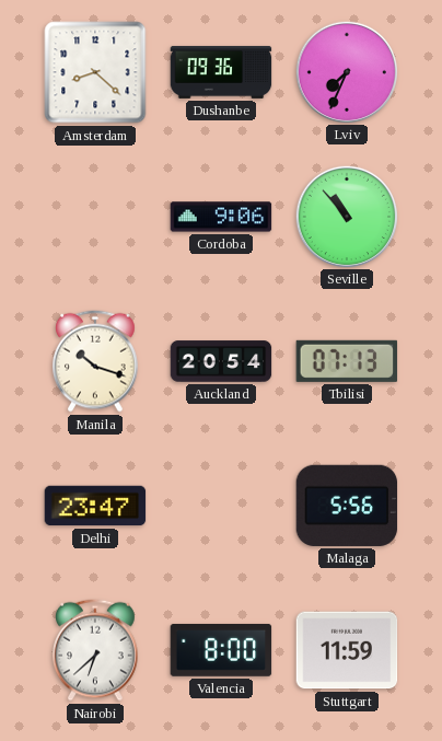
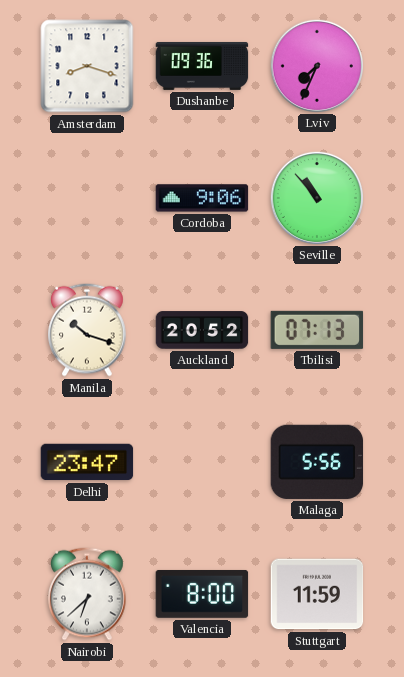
Amsterdam: 8:22 -> 8:18 (87, 66)
Auckland: 20:54 -> 20:52 (202, 330)
